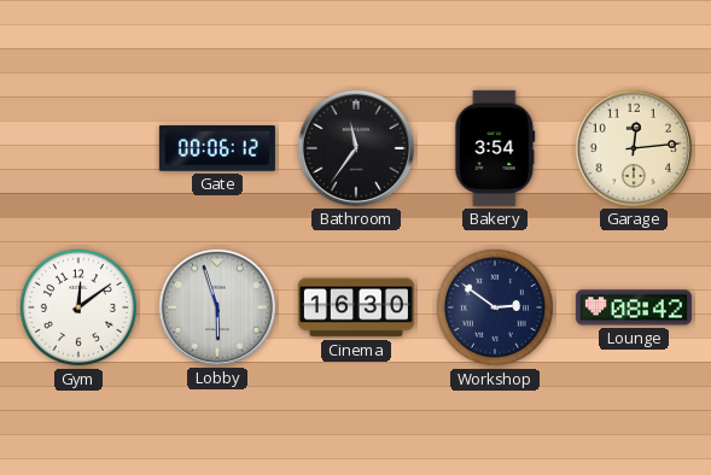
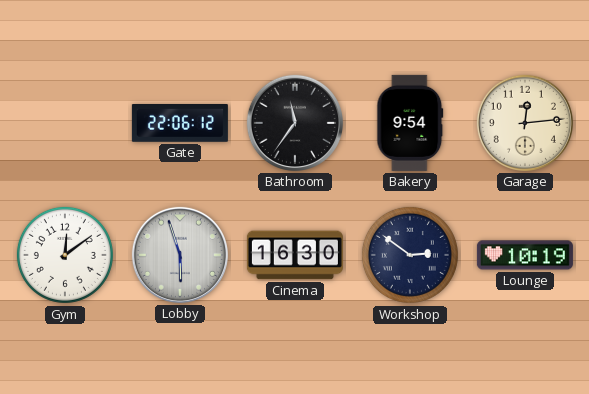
Gate: 00:06 -> 22:06 (180, 124)
Bakery: 3:54 -> 9:54 (410, 123)
Lounge: 08:42 -> 10:19 (525, 255)
